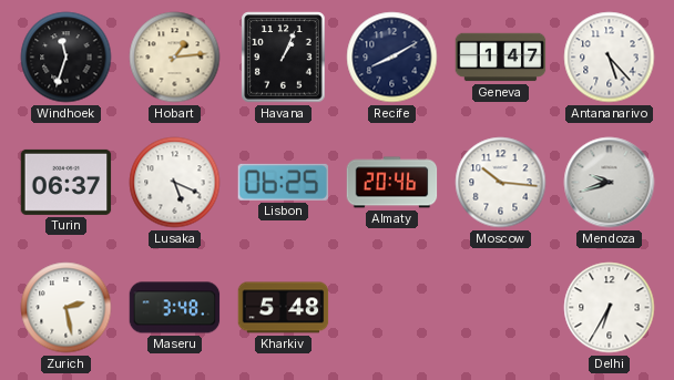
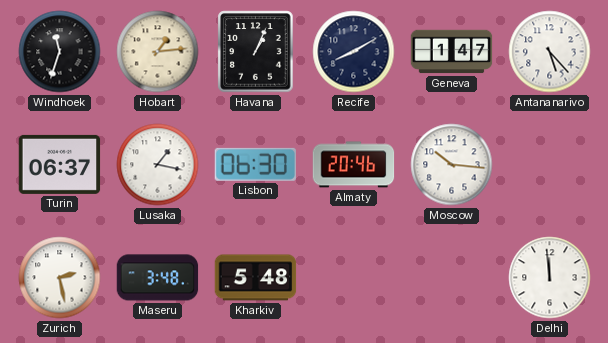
Lusaka: 5:19 -> 1:17 (158, 165)
Lisbon: 06:25 -> 06:30 (255, 164)
Mendoza: 9:42 -> none (610, 183)
Delhi: 6:35 -> 11:59 (550, 278)
